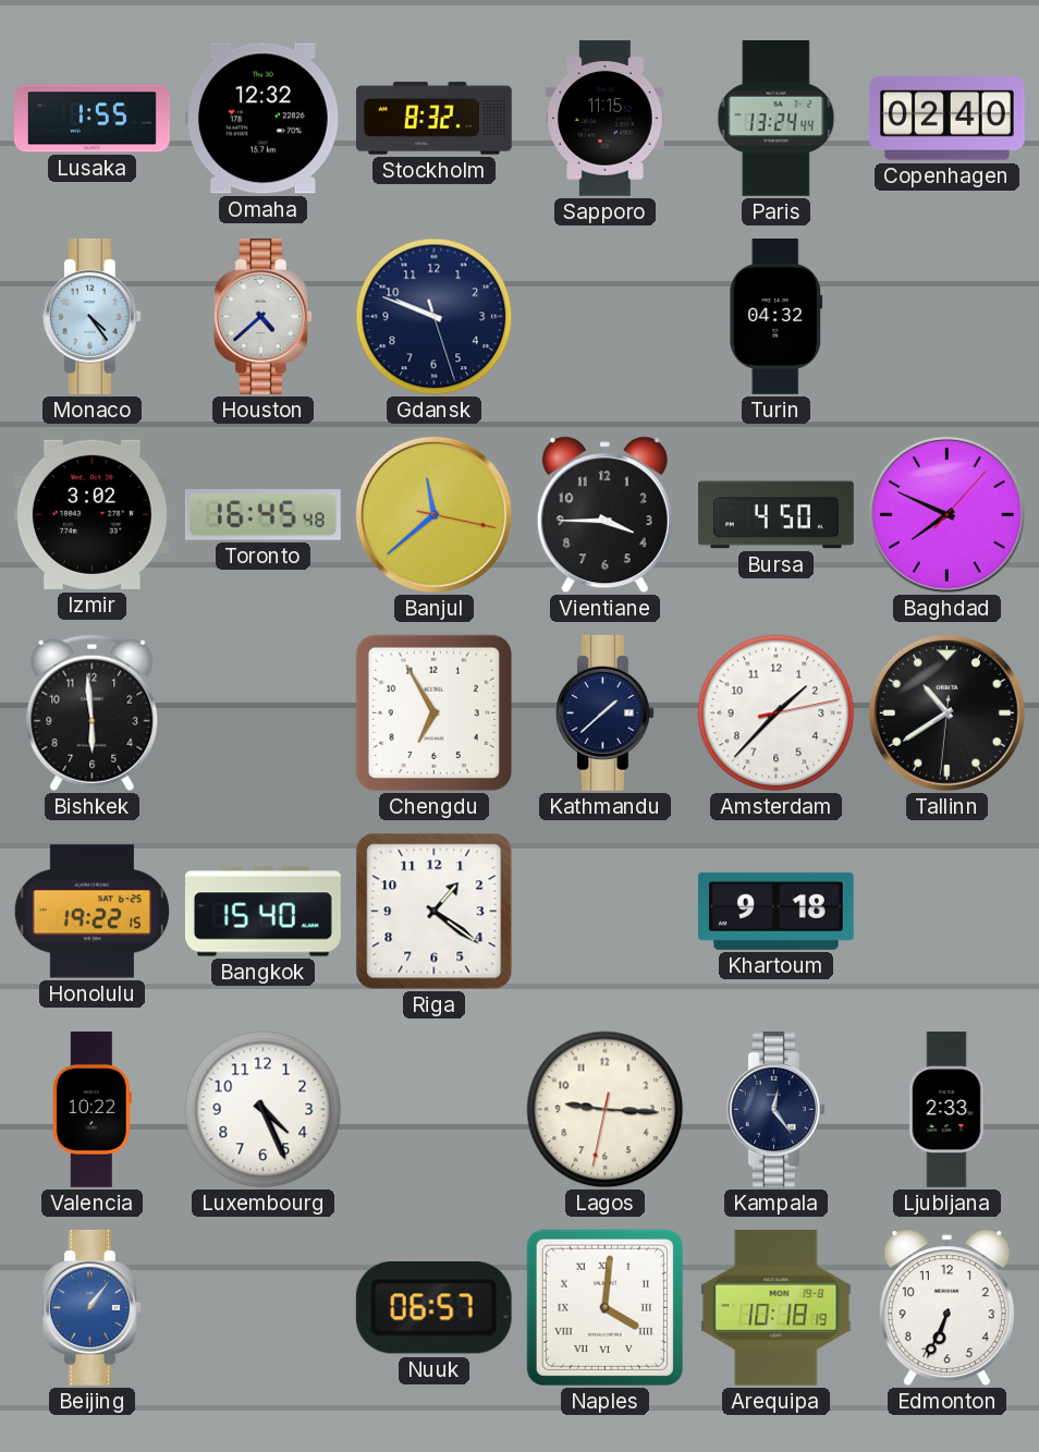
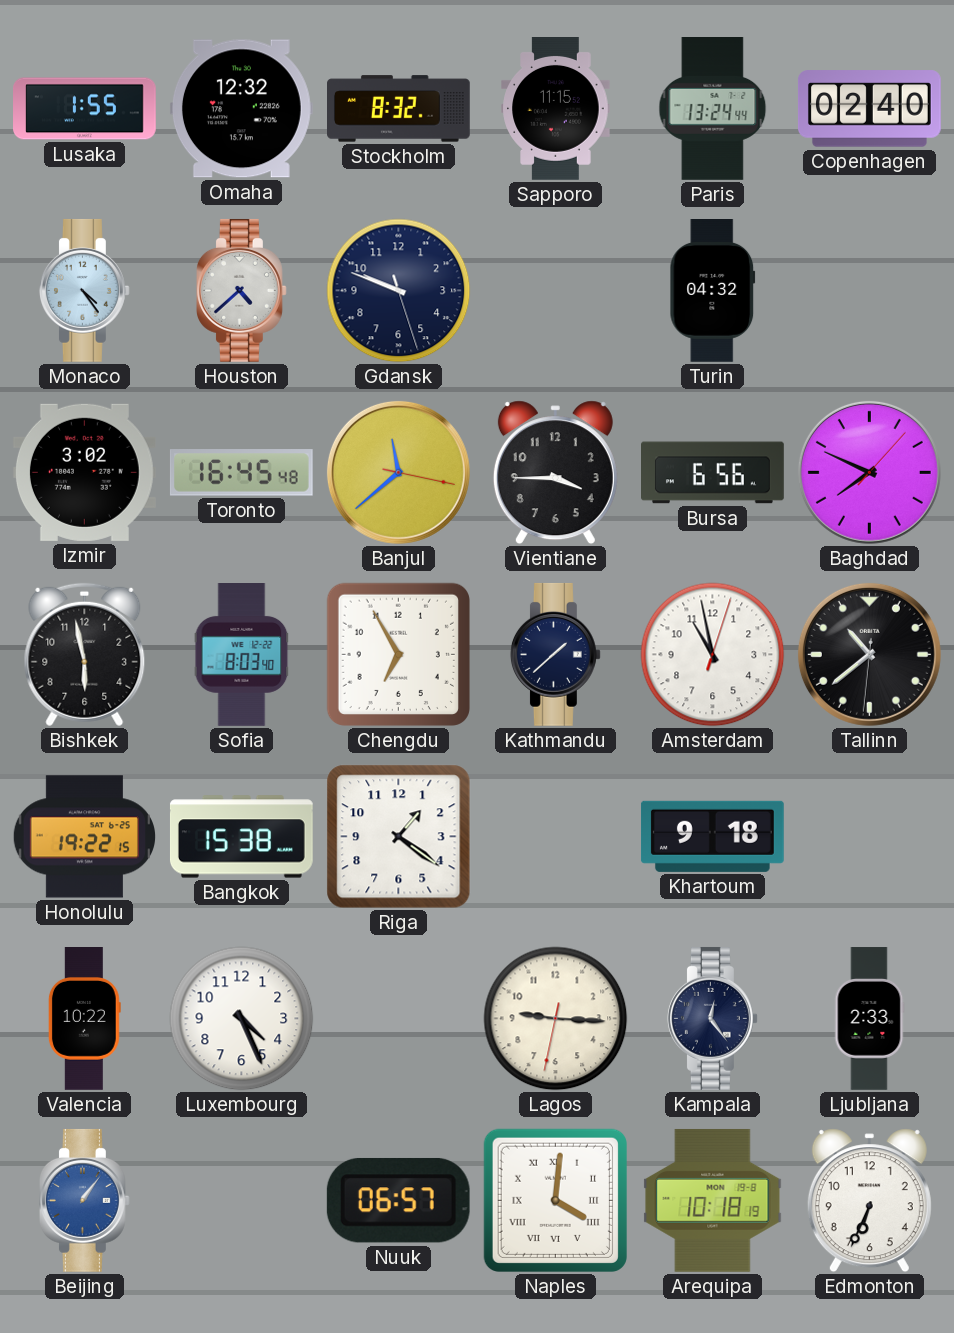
Bursa: 4:50 -> 6:56 (713, 473)
Bishkek: 5:59 -> 5:58 (85, 655)
Sofia: none -> 8:03 (242, 655)
Amsterdam: 1:37 -> 10:58 (713, 655)
Tallinn: 10:39 -> 10:38 (869, 654)
Bangkok: 15:40 -> 15:38 (241, 837)
